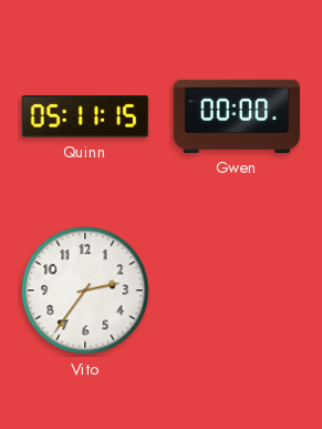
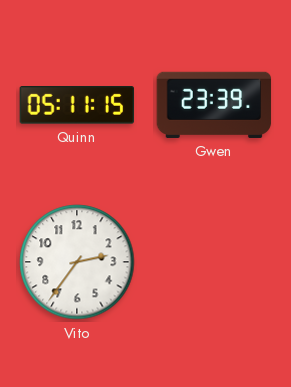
Gwen: 00:00 -> 23:39 (214, 105)
